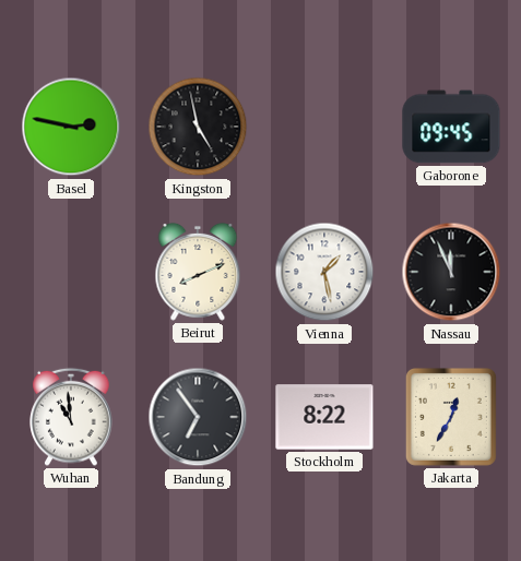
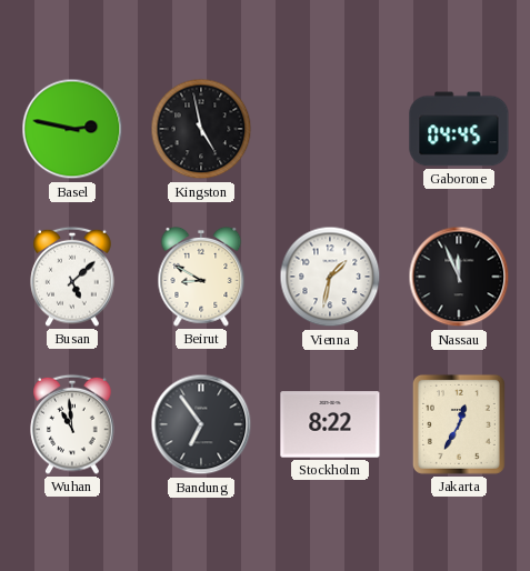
Gaborone: 09:45 -> 04:45 (459, 129)
Busan: none -> 5:08 (72, 277)
Beirut: 8:11 -> 8:50 (201, 277)
Vienna: 1:28 -> 1:32 (330, 277)
